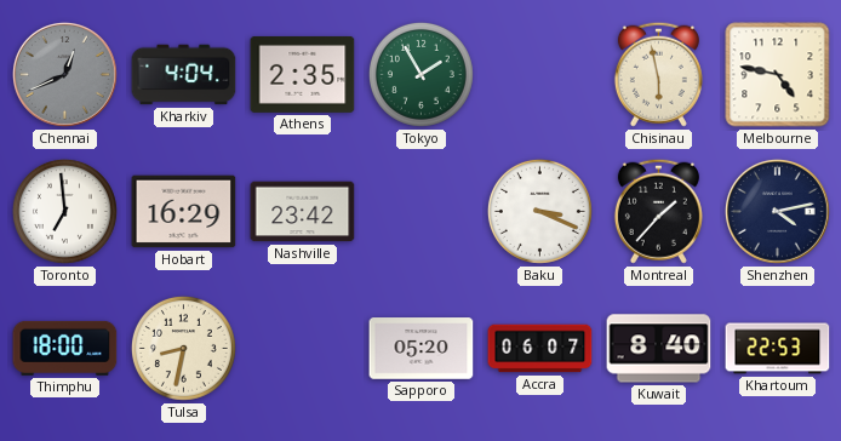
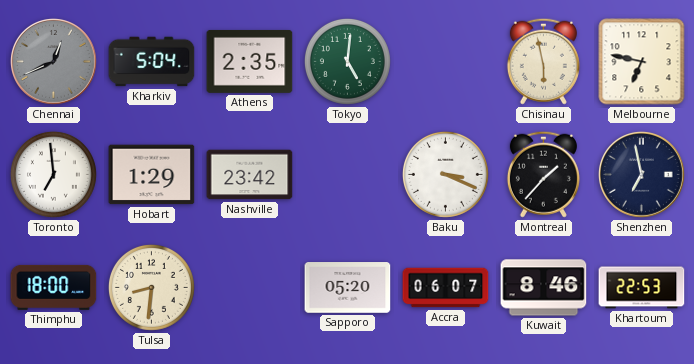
Kharkiv: 4:04 -> 5:04 (152, 62)
Tokyo: 1:55 -> 5:01 (347, 61)
Melbourne: 4:47 -> 6:47 (642, 62)
Hobart: 16:29 -> 1:29 (152, 175)
Shenzhen: 4:13 -> 6:58 (641, 174)
Tulsa: 8:32 -> 8:31 (151, 287)
Kuwait: 8:40 -> 8:46 (544, 288)
